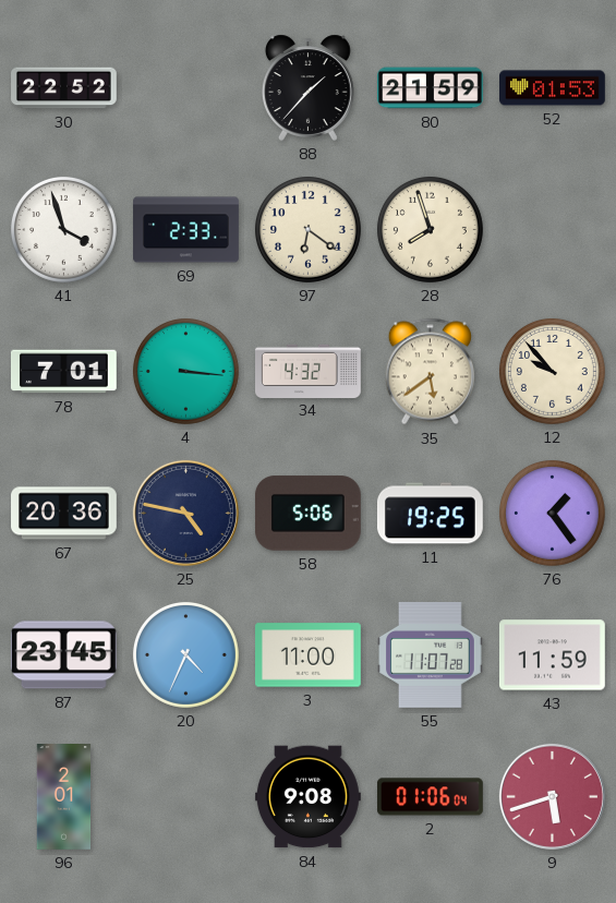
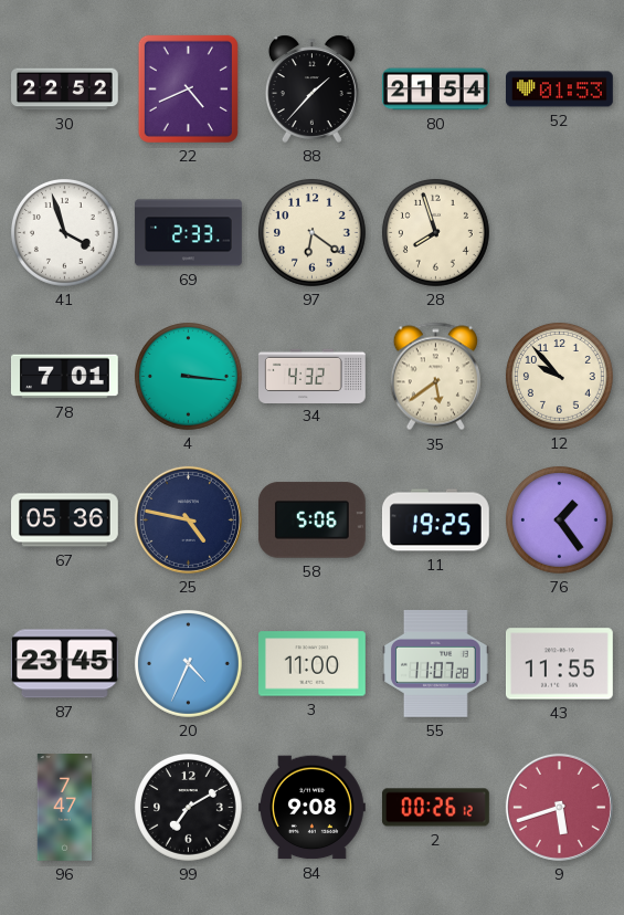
22: none -> 4:41 (188, 88)
80: 21:59 -> 21:54 (436, 90)
67: 20:36 -> 05:36 (65, 520)
43: 11:59 -> 11:55 (560, 664)
96: 2:01 -> 7:47 (65, 808)
99: none -> 7:10 (188, 807)
2: 01:06 -> 00:26 (436, 808)
